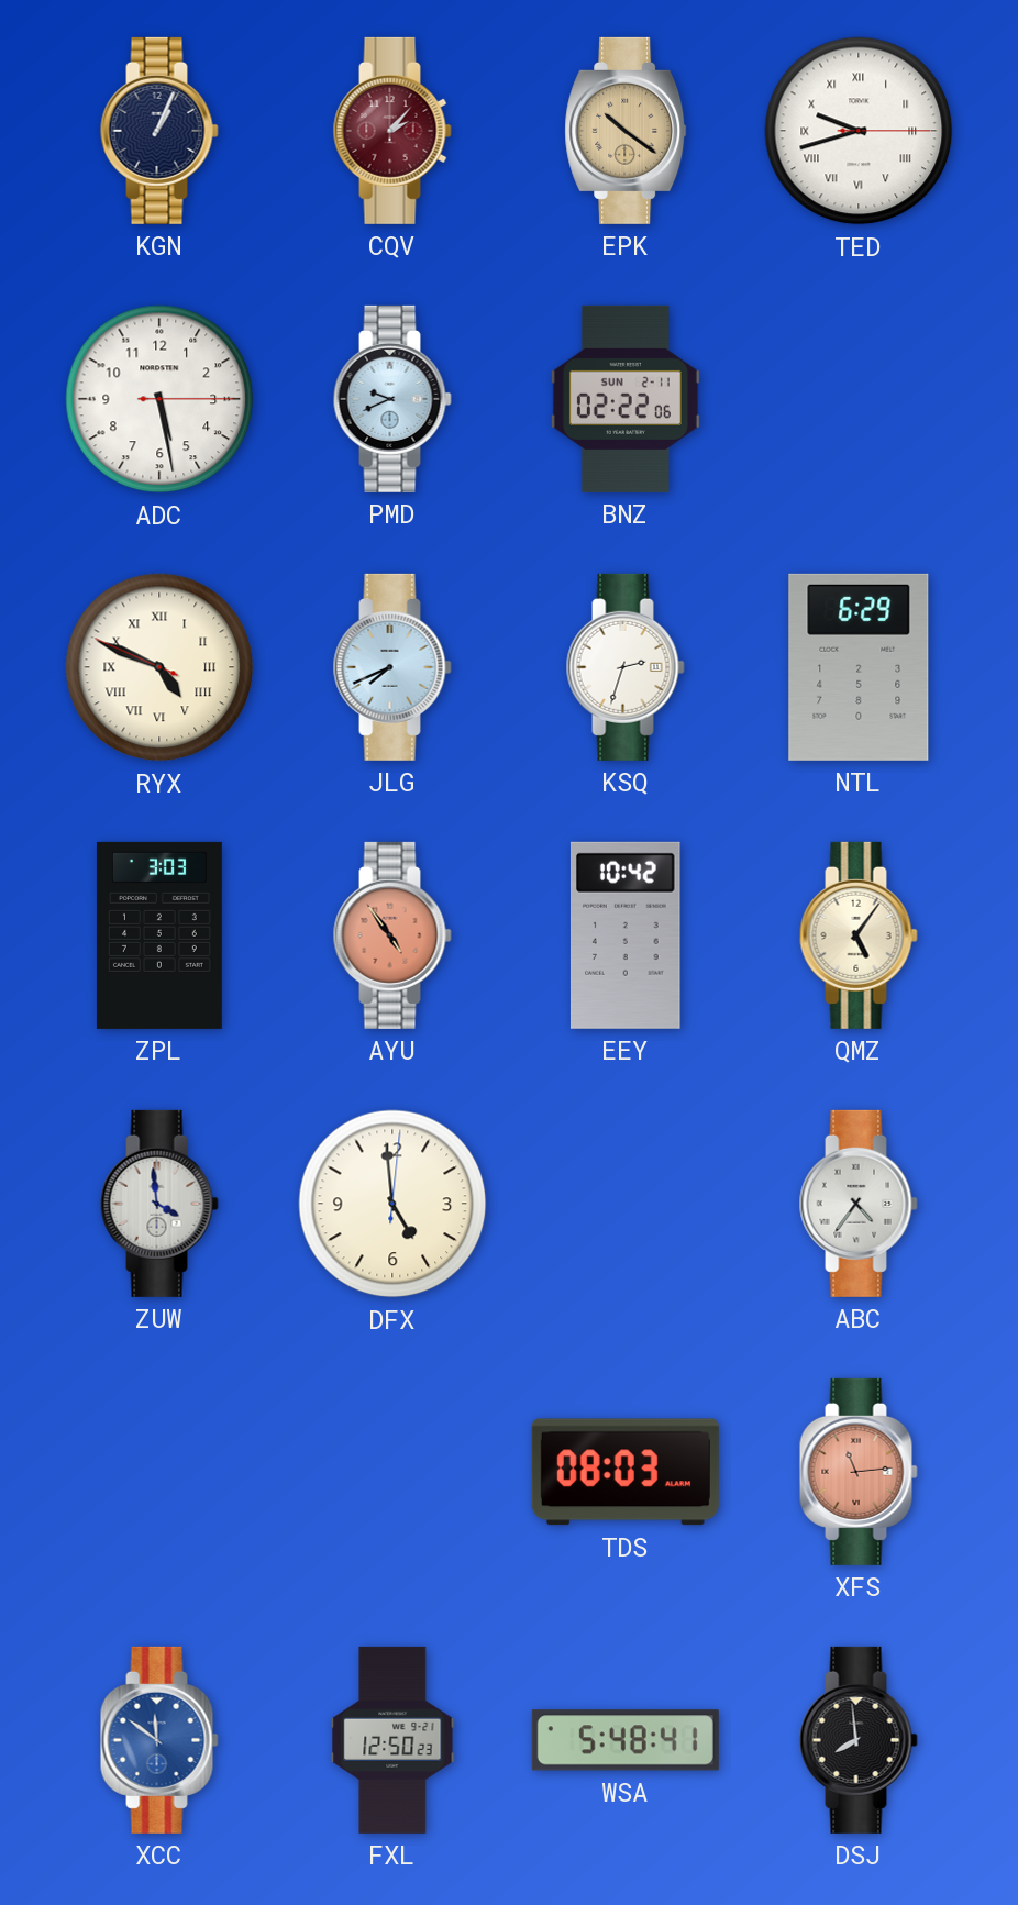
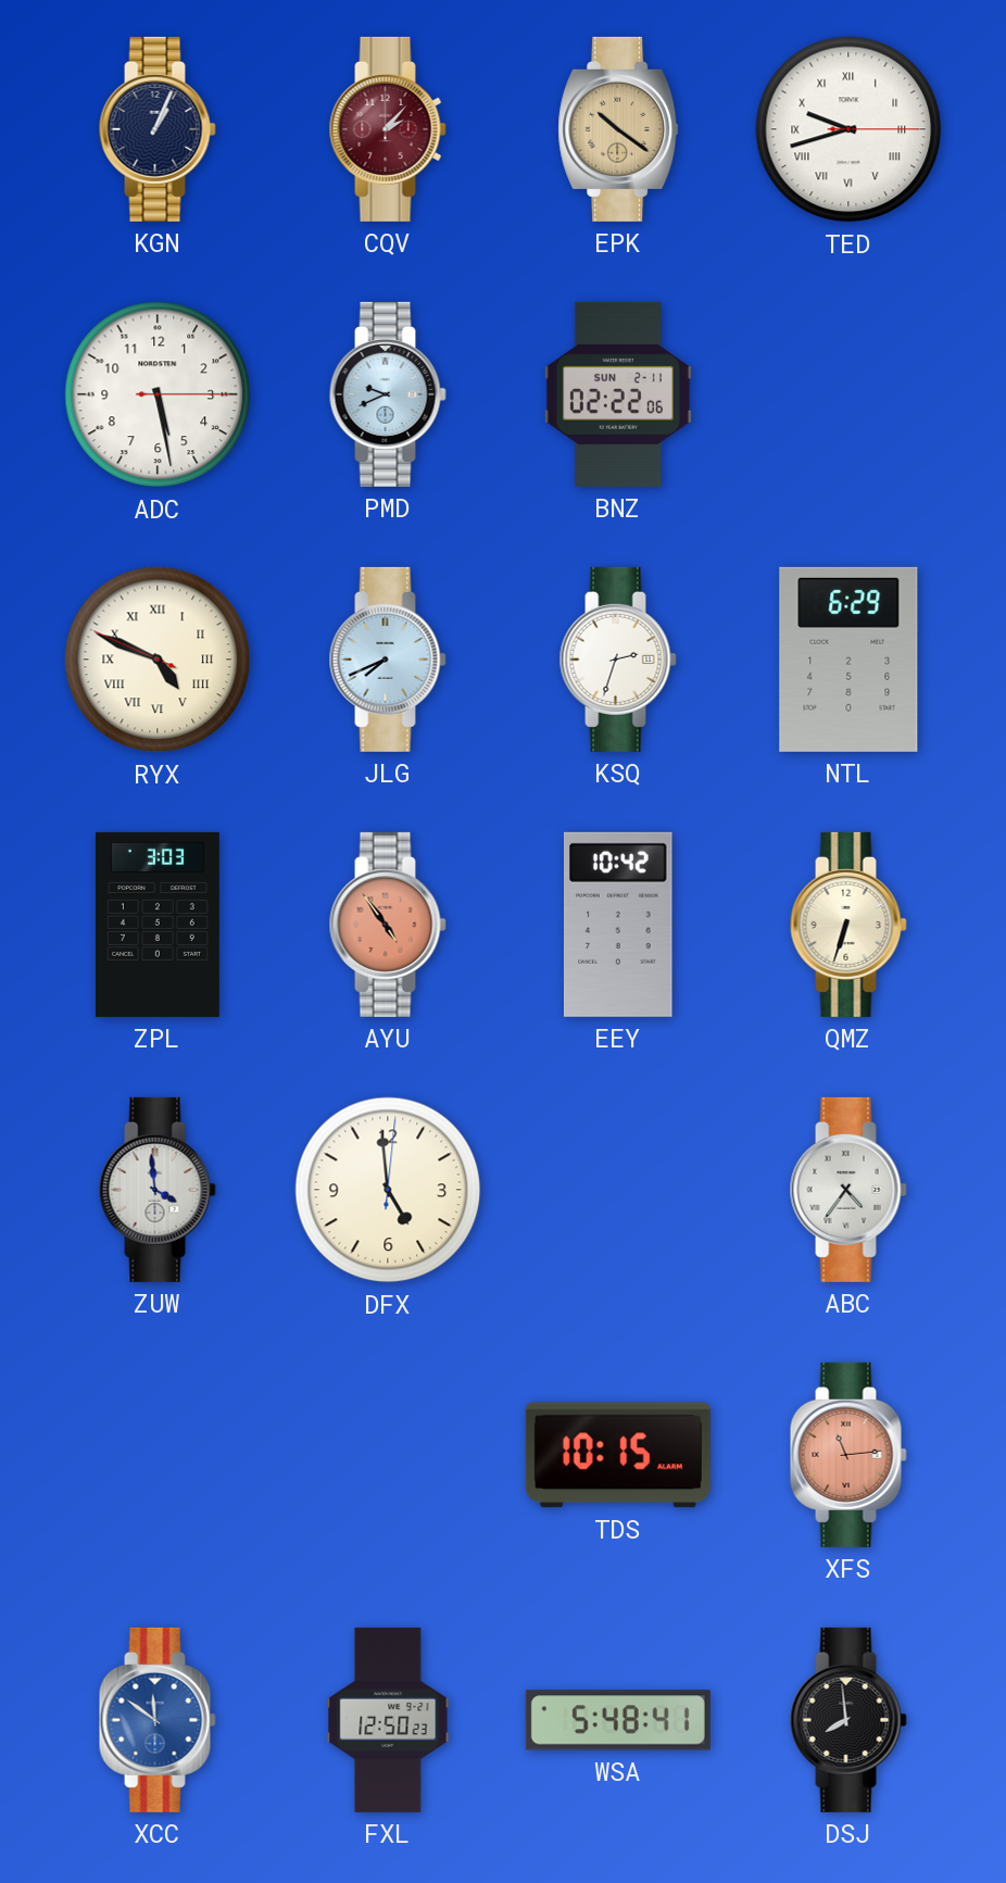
QMZ: 5:06 -> 6:33 (848, 925)
TDS: 08:03 -> 10:15 (618, 1455)
